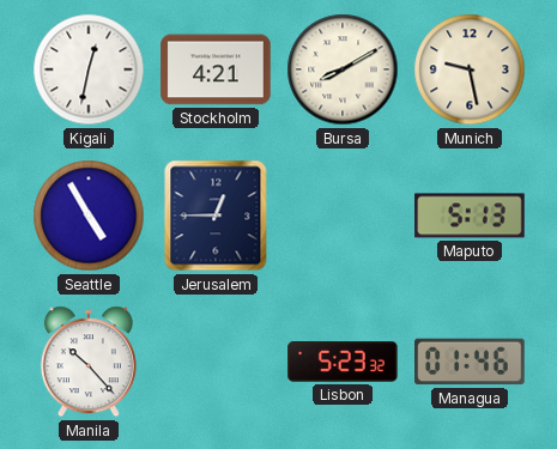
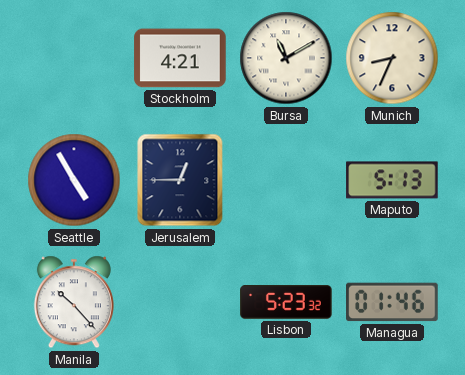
Kigali: 12:32 -> none (89, 69)
Bursa: 8:10 -> 11:10 (286, 58)
Munich: 9:28 -> 8:34 (392, 58)
